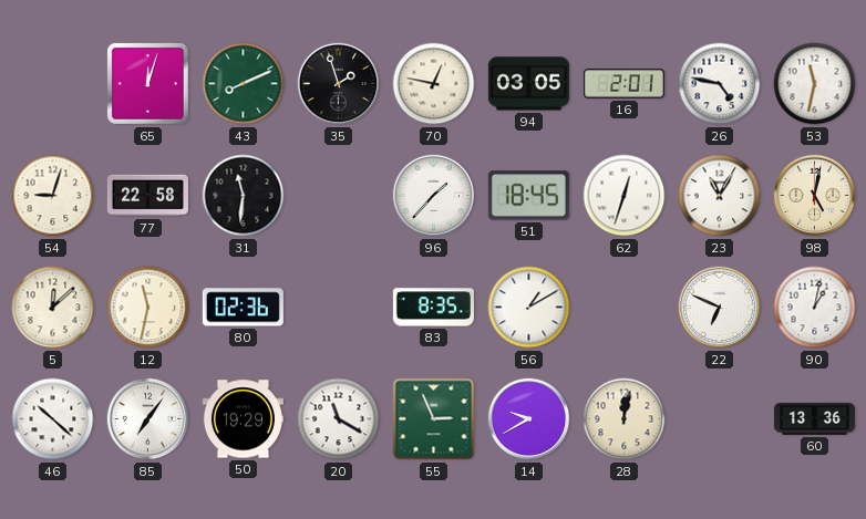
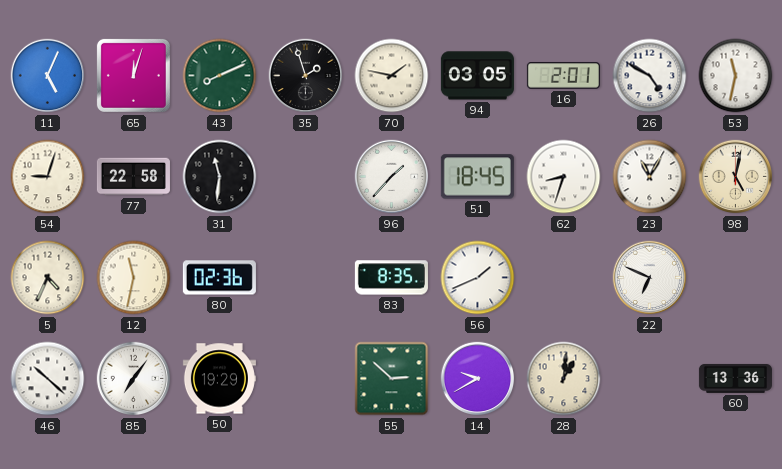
11: none -> 5:04 (48, 76)
70: 12:47 -> 1:47 (392, 76)
26: 4:47 -> 4:50 (650, 76)
62: 12:33 -> 8:33 (564, 177)
5: 12:08 -> 4:34 (48, 278)
56: 1:10 -> 1:41 (478, 278)
90: 1:02 -> none (815, 308)
20: 11:20 -> none (339, 419)
55: 2:56 -> 2:52 (392, 379)
28: 12:02 -> 1:01 (564, 379)
